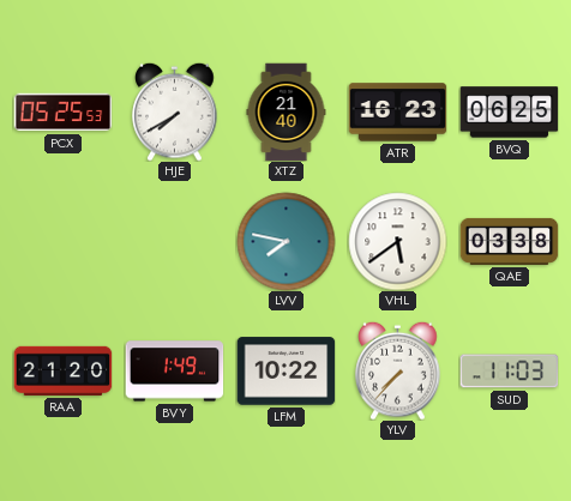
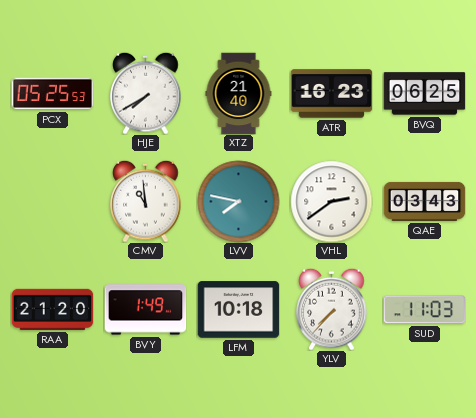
CMV: none -> 10:59 (146, 201)
VHL: 5:39 -> 2:39 (331, 201)
QAE: 03:38 -> 03:43 (424, 201)
LFM: 10:22 -> 10:18 (238, 310)
